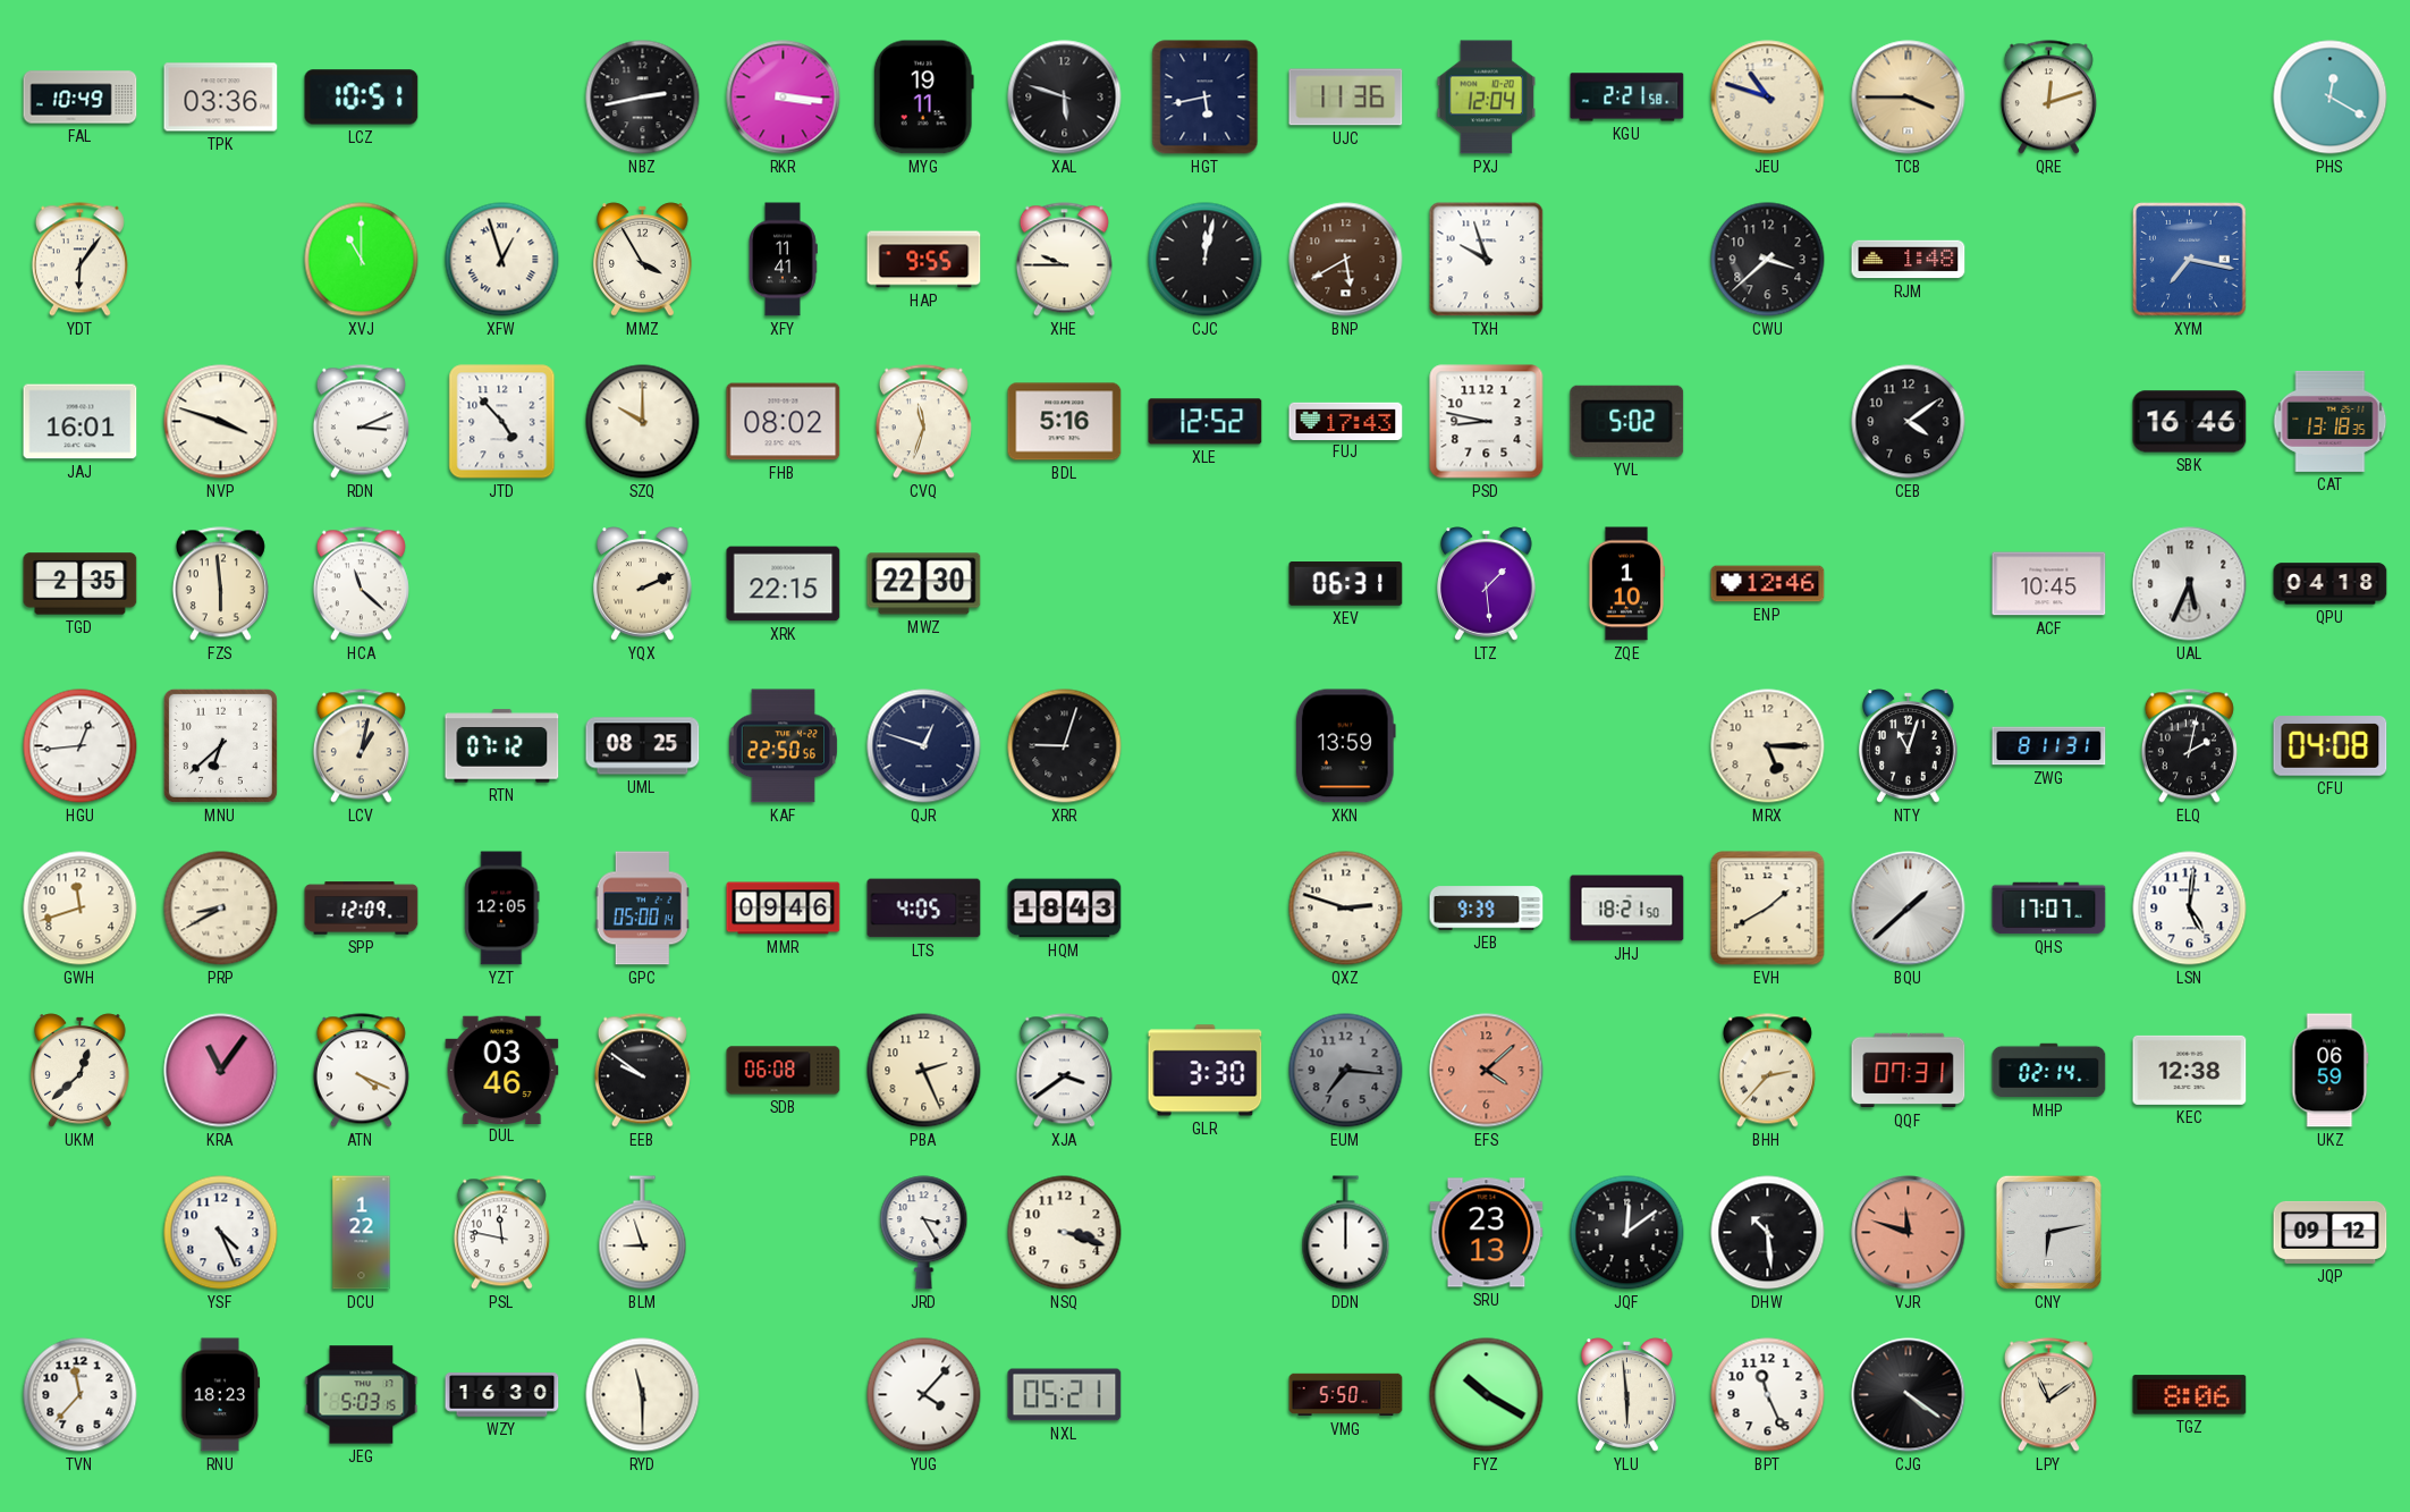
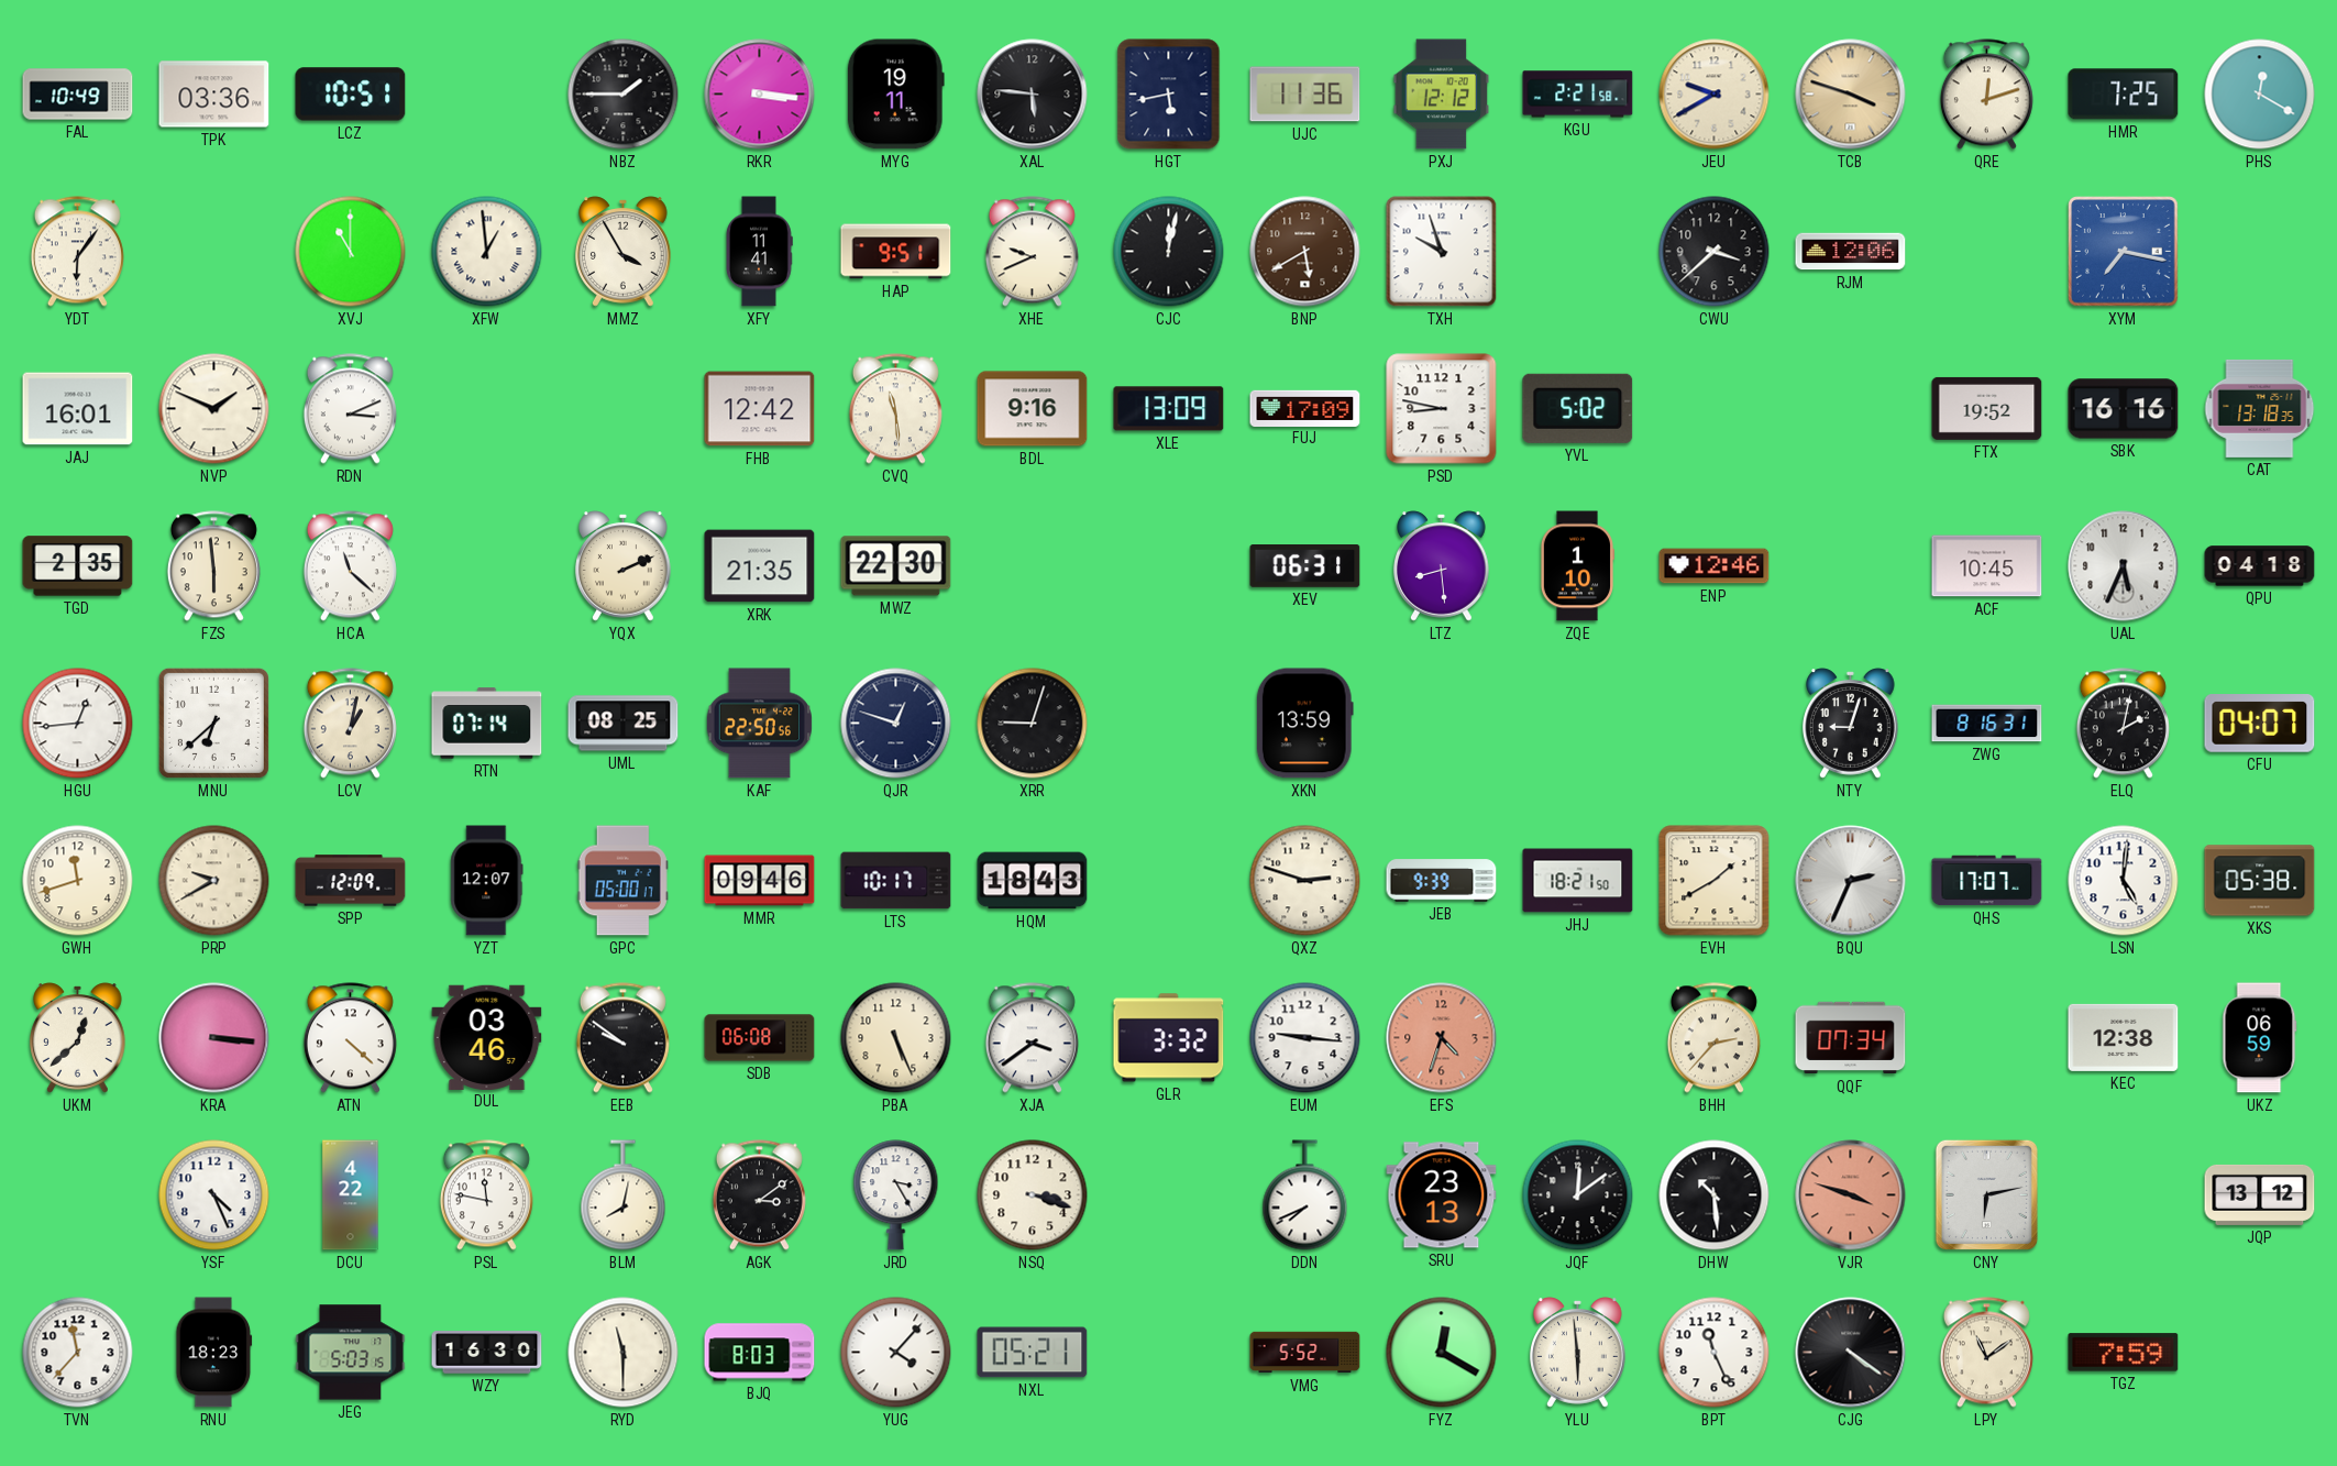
NBZ: 2:43 -> 1:45 (624, 95)
XAL: 5:48 -> 5:46 (1033, 95)
PXJ: 12:04 -> 12:12 (1442, 95)
JEU: 10:48 -> 9:40 (1715, 95)
TCB: 3:45 -> 3:48 (1851, 95)
HMR: none -> 7:25 (2124, 95)
XFW: 12:57 -> 12:59 (487, 252)
HAP: 9:55 -> 9:51 (896, 252)
XHE: 9:45 -> 9:41 (1032, 252)
RJM: 1:48 -> 12:06 (1851, 252)
NVP: 3:48 -> 1:49 (214, 409)
JTD: 4:53 -> none (502, 422)
SZQ: 10:00 -> none (643, 422)
FHB: 08:02 -> 12:42 (760, 409)
CVQ: 11:33 -> 11:29 (895, 409)
BDL: 5:16 -> 9:16 (1033, 409)
XLE: 12:52 -> 13:09 (1169, 409)
FUJ: 17:43 -> 17:09 (1305, 408)
CEB: 4:09 -> none (1909, 422)
FTX: none -> 19:52 (1987, 408)
SBK: 16:46 -> 16:16 (2124, 409)
XRK: 22:15 -> 21:35 (760, 566)
LTZ: 1:29 -> 8:29 (1442, 566)
RTN: 07:12 -> 07:14 (487, 724)
MRX: 5:15 -> none (1768, 746)
NTY: 11:03 -> 9:03 (1851, 724)
ZWG: 8:11 -> 8:16 (1987, 724)
CFU: 04:08 -> 04:07 (2260, 724)
PRP: 8:40 -> 9:40 (214, 881)
YZT: 12:05 -> 12:07 (487, 881)
GPC: 05:00:14 -> 05:00:17 (622, 881)
LTS: 4:05 -> 10:17 (896, 881)
BQU: 1:38 -> 2:34 (1851, 881)
XKS: none -> 05:38 (2260, 881)
KRA: 11:06 -> 3:16 (214, 1038)
ATN: 4:19 -> 4:22 (350, 1038)
PBA: 2:26 -> 5:26 (896, 1038)
GLR: 3:30 -> 3:32 (1169, 1038)
EUM: 7:16 -> 9:16 (1305, 1038)
EUM dial: grey -> white (1305, 1038)
EFS: 4:08 -> 4:33 (1442, 1038)
QQF: 07:31 -> 07:34 (1851, 1038)
MHP: 02:14 -> none (2049, 1071)
DCU: 1:22 -> 4:22 (351, 1195)
BLM: 8:57 -> 8:02 (624, 1195)
AGK: none -> 3:09 (759, 1195)
DDN: 12:00 -> 7:41 (1305, 1195)
VJR: 11:48 -> 3:48 (1851, 1195)
JQP: 09:12 -> 13:12 (2260, 1194)
BJQ: none -> 8:03 (760, 1353)
VMG: 5:50 -> 5:52 (1305, 1353)
FYZ: 10:20 -> 12:20 (1442, 1353)
TGZ: 8:06 -> 7:59 (2124, 1353)
